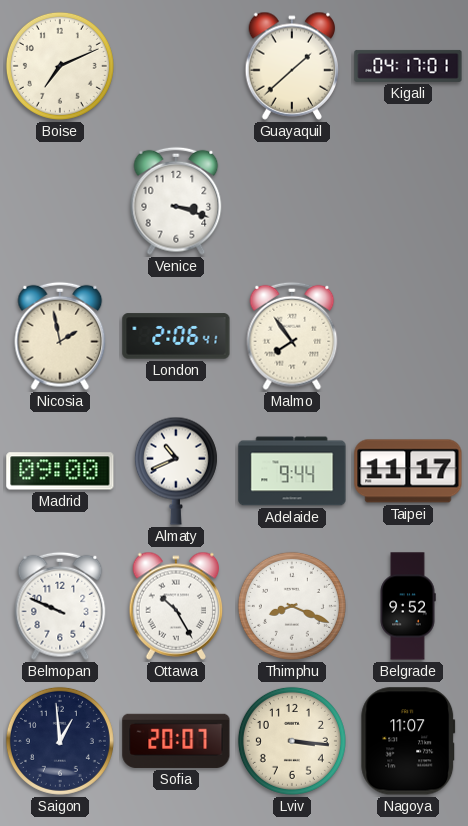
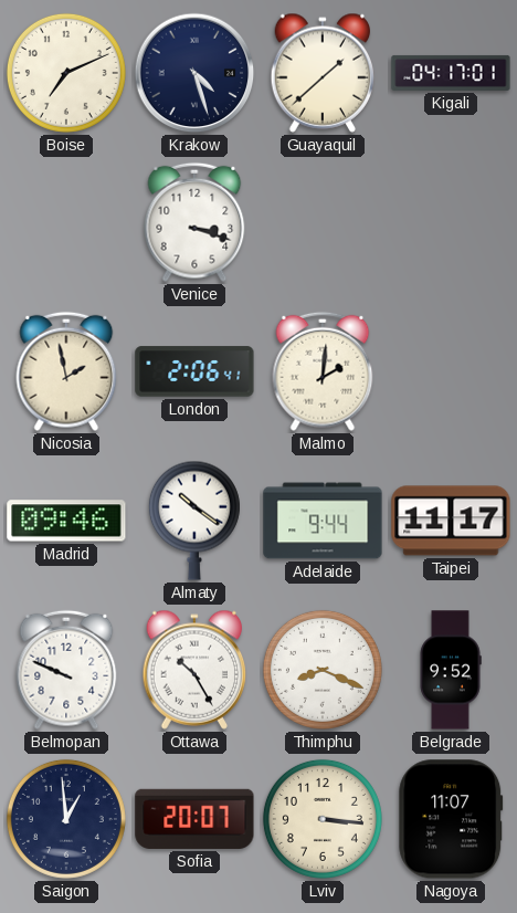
Krakow: none -> 4:27 (194, 73)
Malmo: 7:54 -> 2:01 (323, 371)
Madrid: 09:00 -> 09:46 (66, 521)
Almaty: 10:41 -> 10:21 (194, 521)
